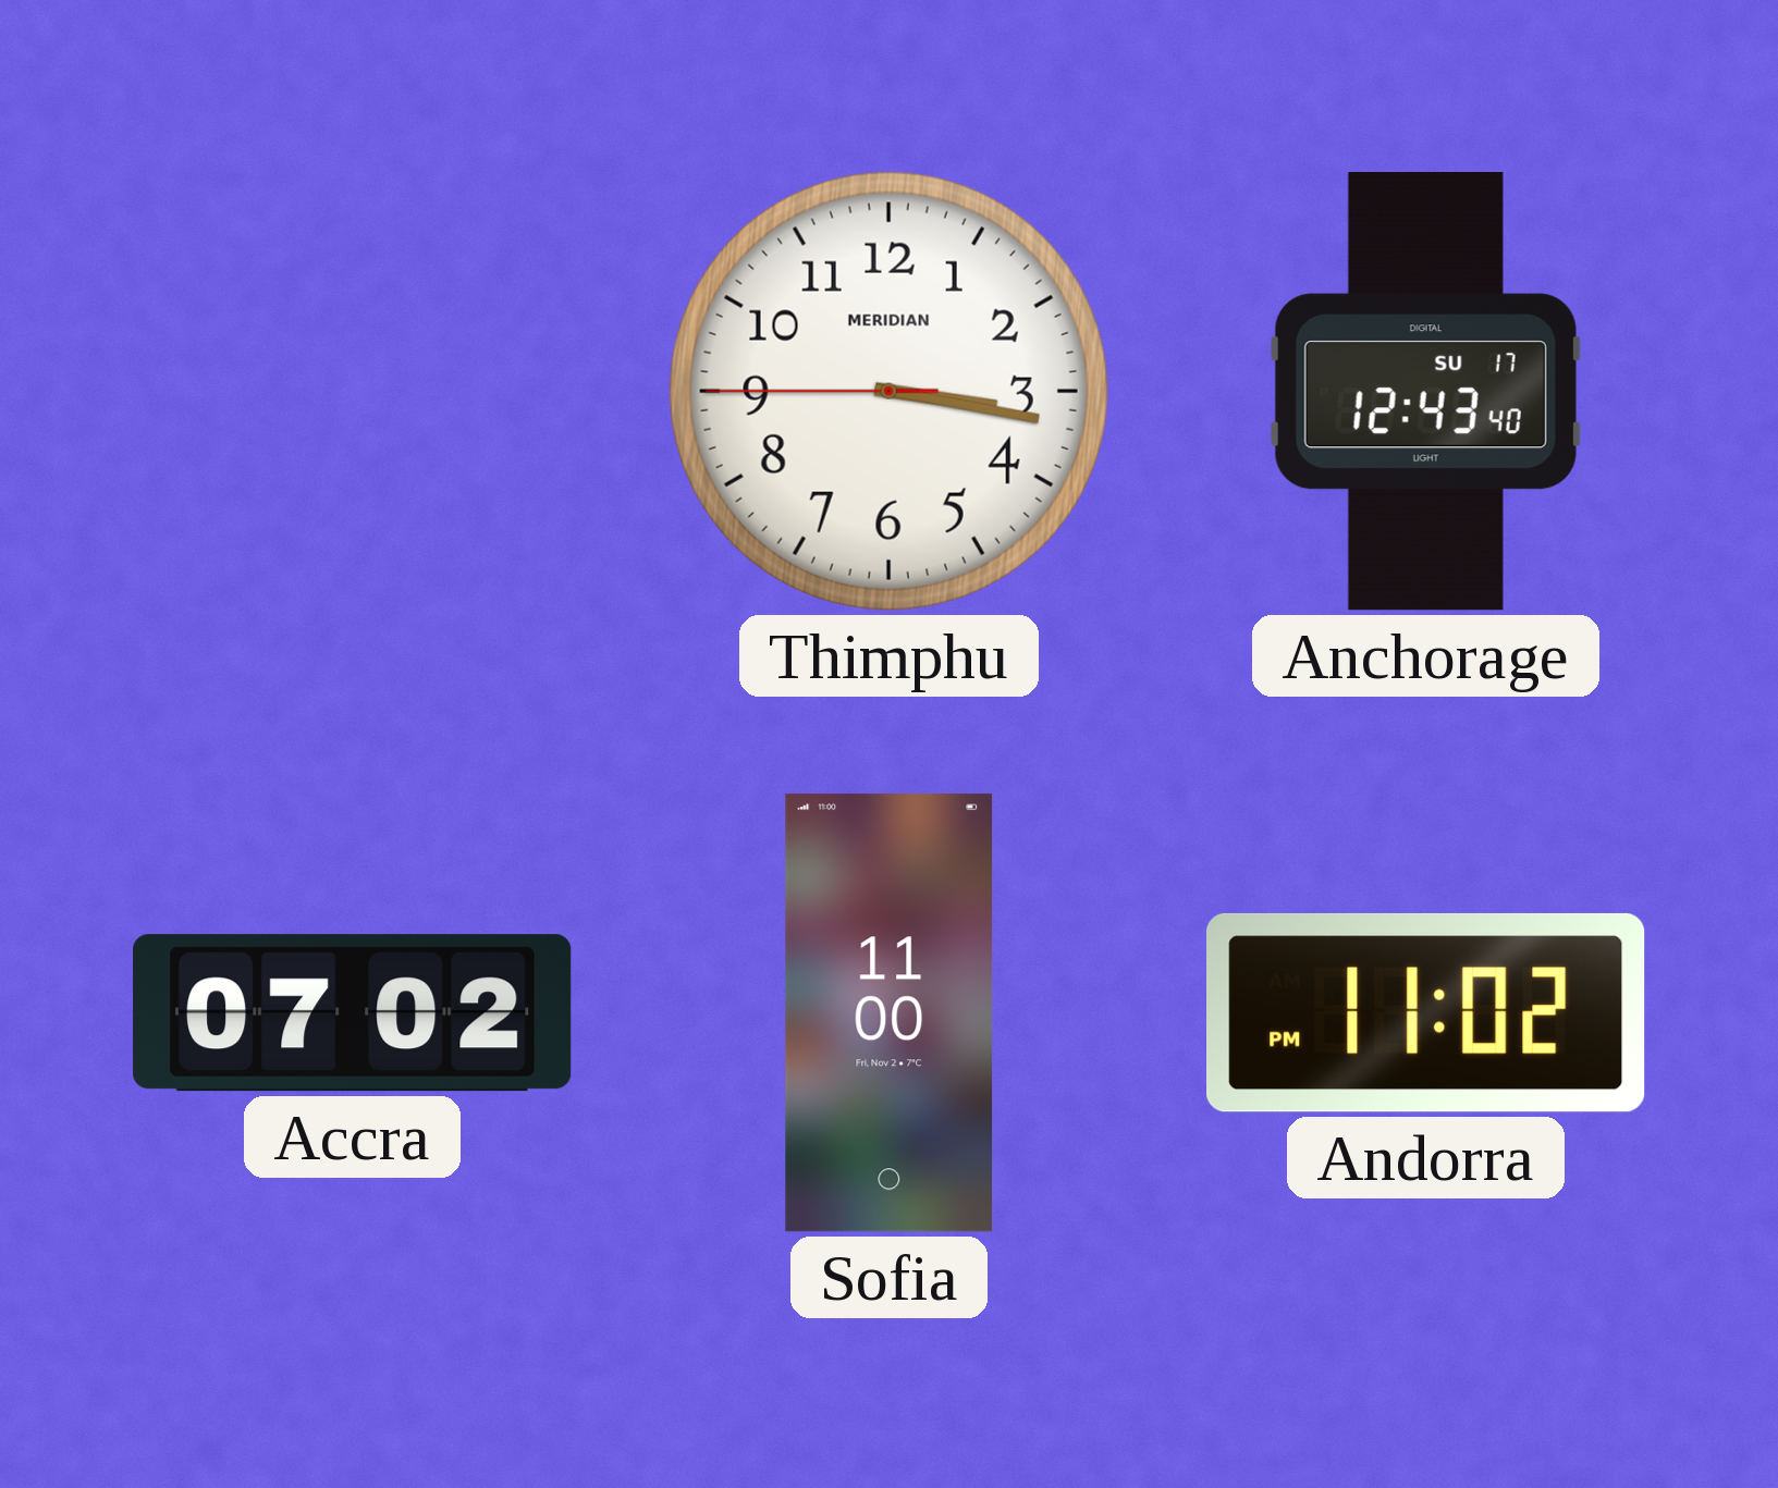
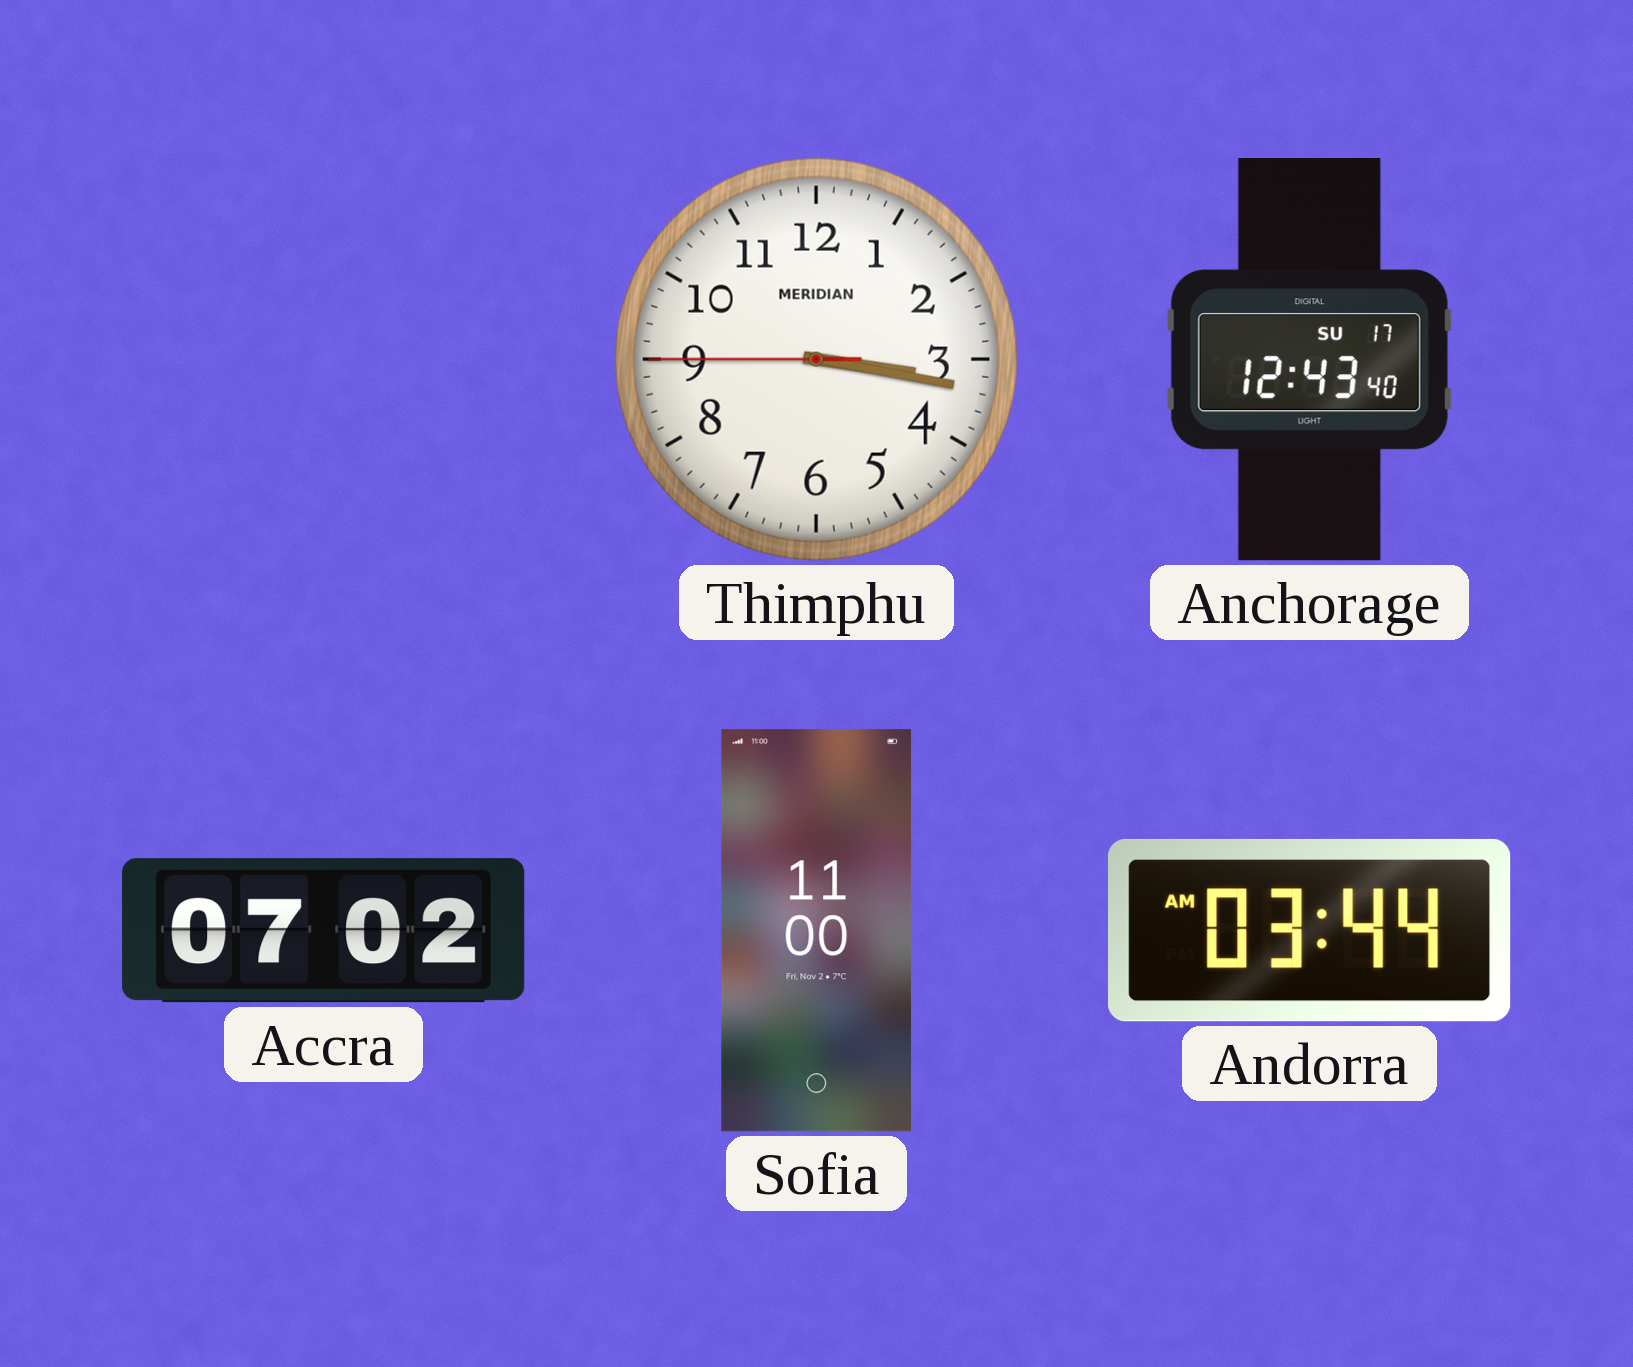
Andorra: 11:02 -> 03:44 (1310, 930)
